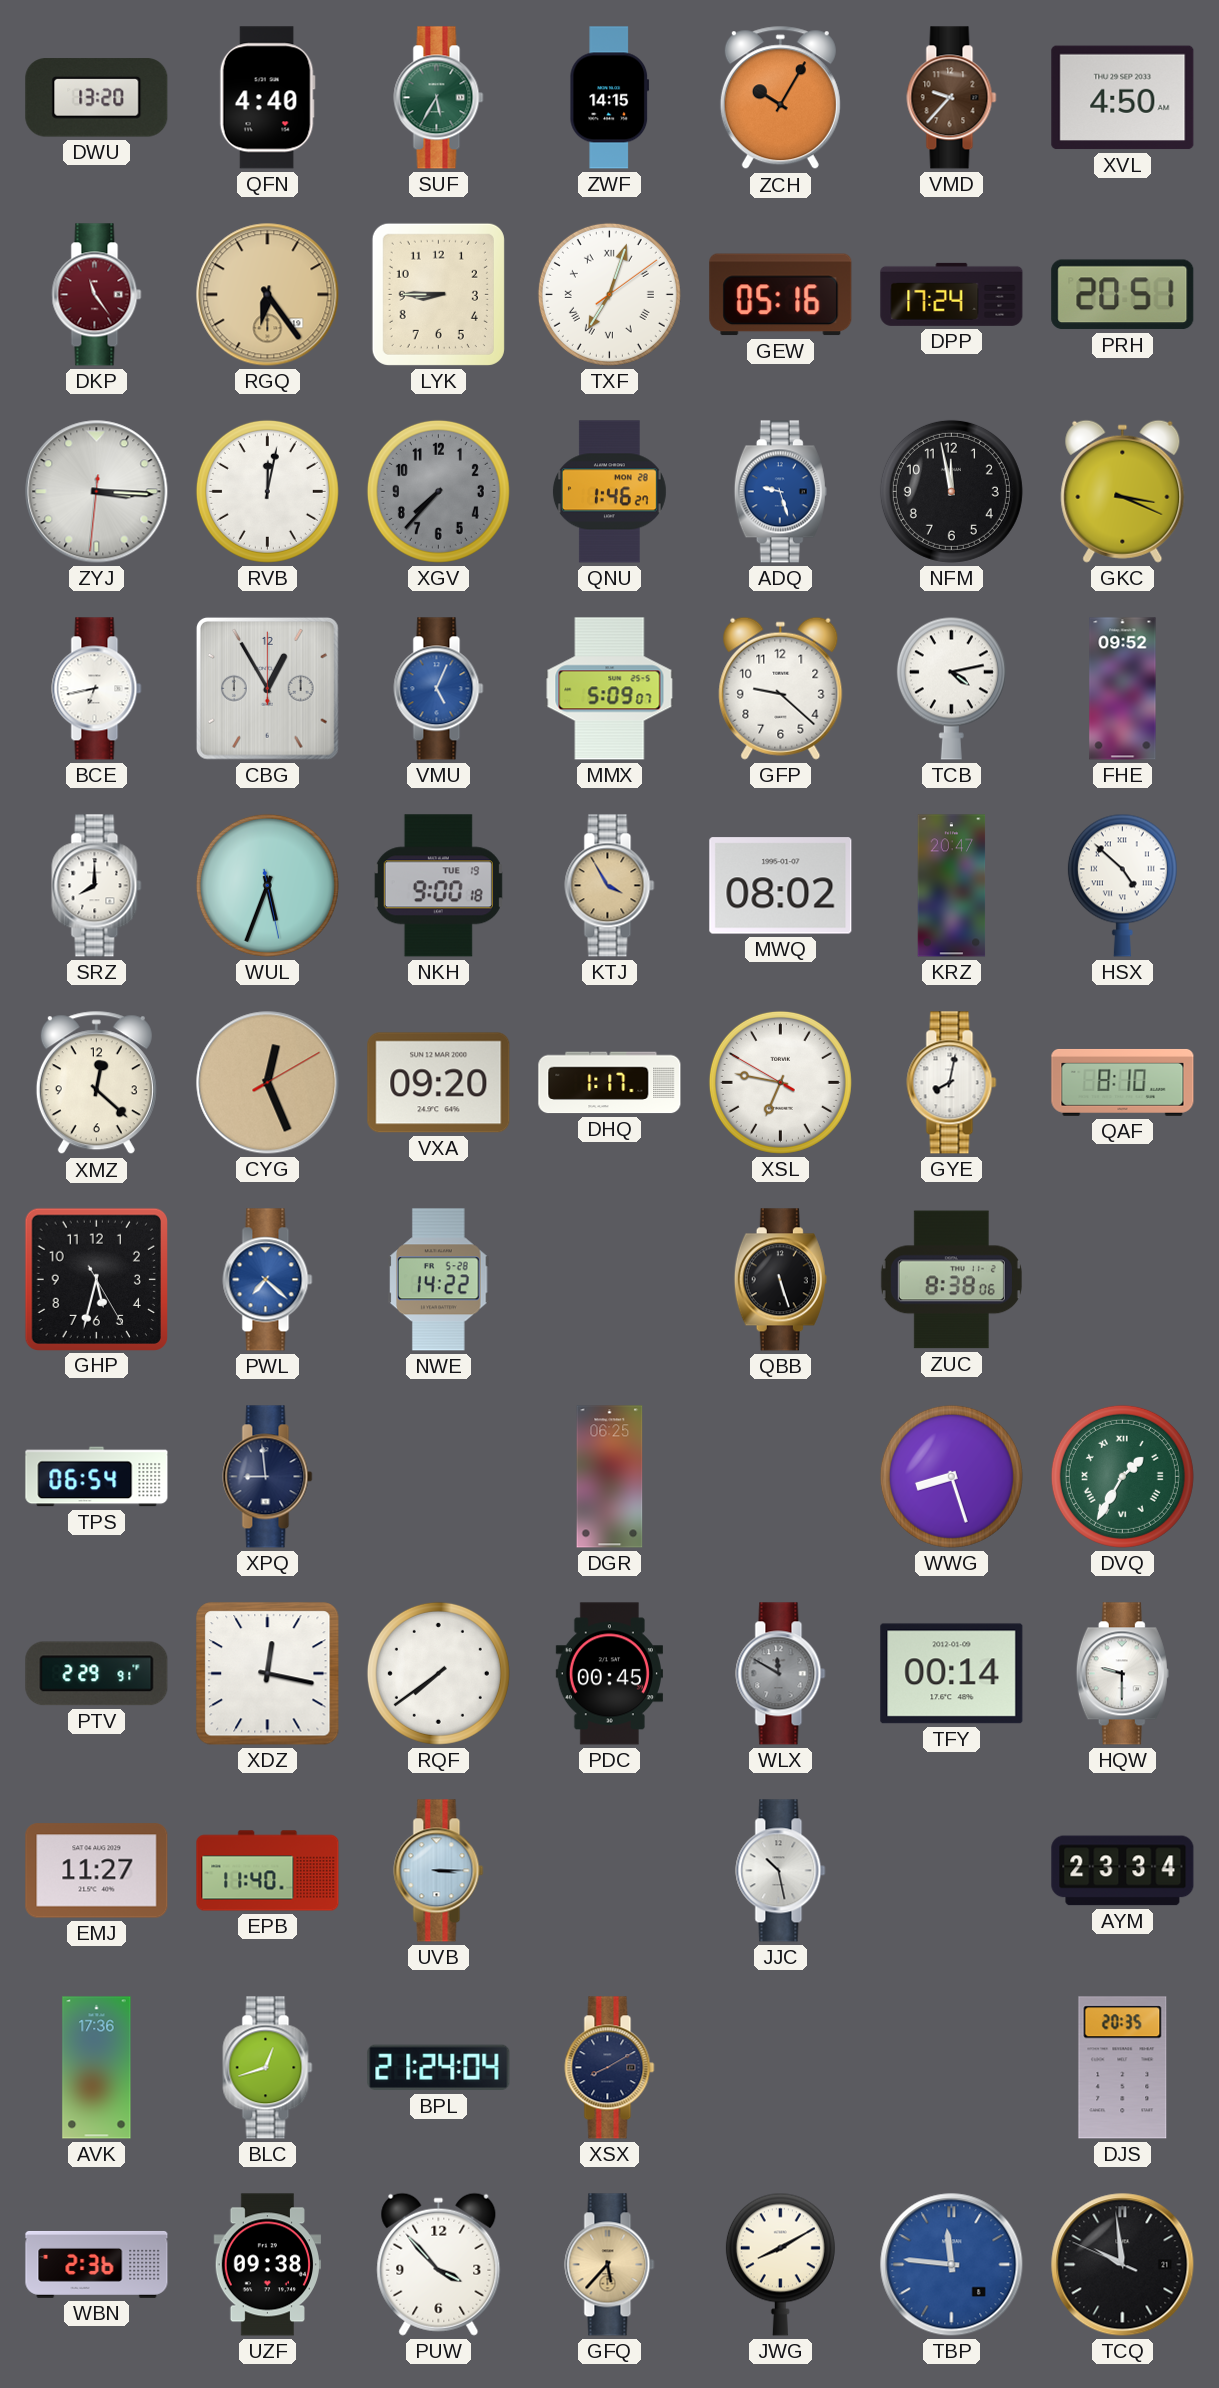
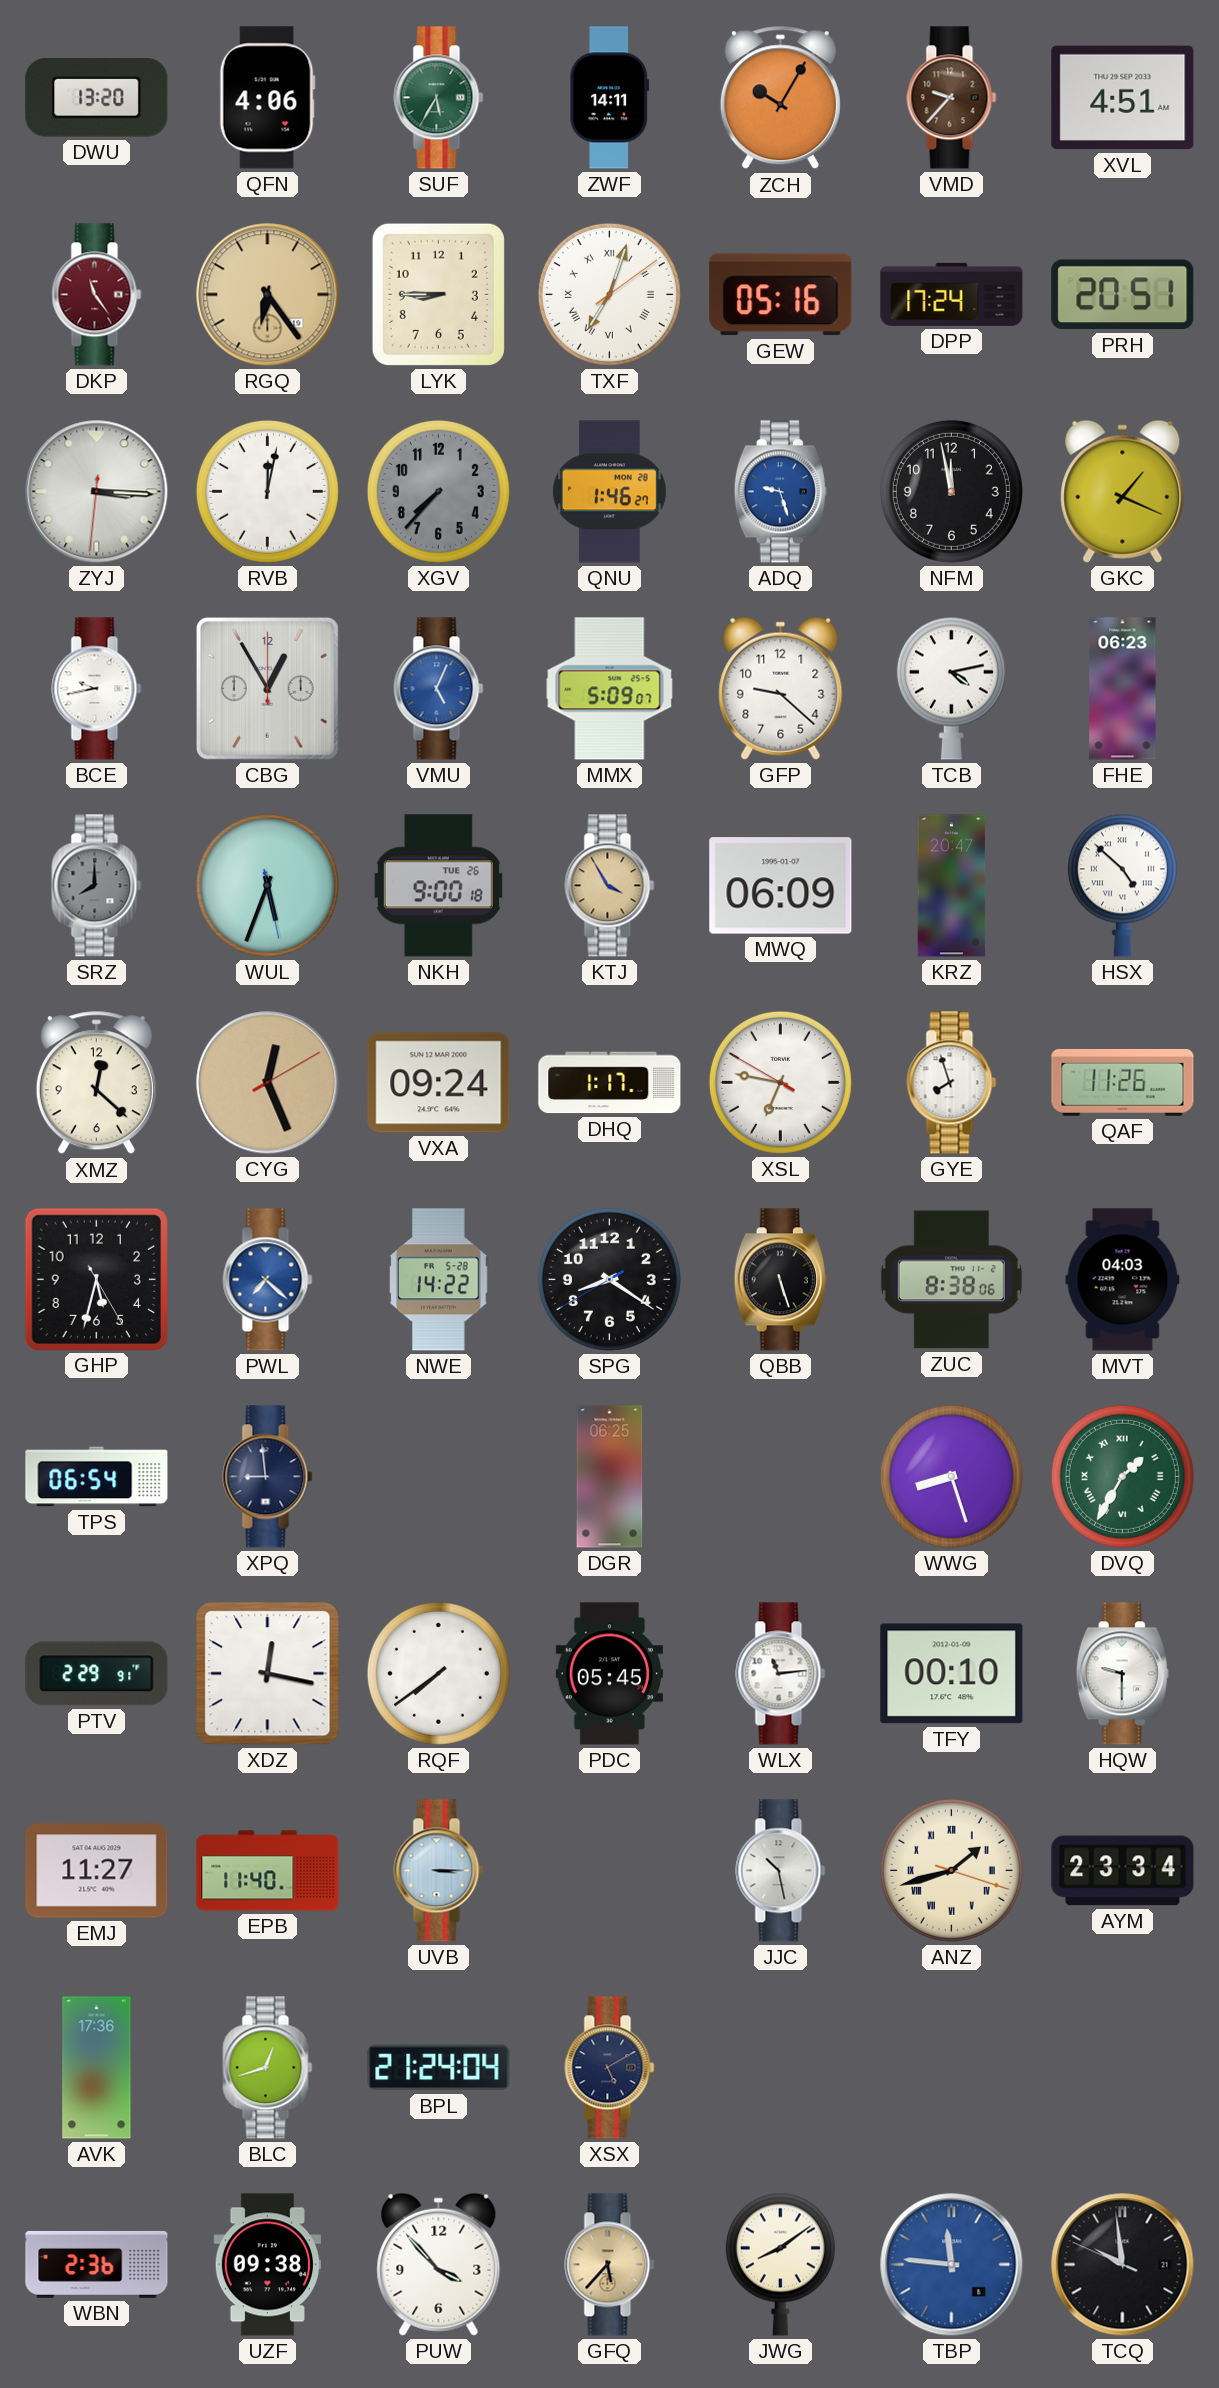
QFN: 4:40 -> 4:06 (267, 98)
ZWF: 14:15 -> 14:11 (610, 98)
XVL: 4:50 -> 4:51 (1123, 98)
GKC: 3:19 -> 1:19 (1123, 491)
BCE: 6:43 -> 9:43 (97, 689)
FHE: 09:52 -> 06:23 (1123, 689)
SRZ dial: white -> grey (97, 886)
NKH date: TUE 19 -> TUE 26 (438, 886)
MWQ: 08:02 -> 06:09 (781, 886)
VXA: 09:20 -> 09:24 (439, 1083)
GYE: 8:02 -> 7:57 (952, 1083)
QAF: 8:10 -> 11:26 (1123, 1082)
SPG: none -> 8:20 (609, 1279)
MVT: none -> 04:03 (1123, 1280)
PDC: 00:45 -> 05:45 (609, 1674)
WLX: 11:50 -> 11:14 (781, 1674)
WLX dial: grey -> white (781, 1674)
TFY: 00:14 -> 00:10 (952, 1674)
ANZ: none -> 1:42 (951, 1870)
XSX: 8:10 -> 5:10 (610, 2068)
DJS: 20:35 -> none (1123, 2068)
JWG: 8:10 -> 8:09 (780, 2264)
